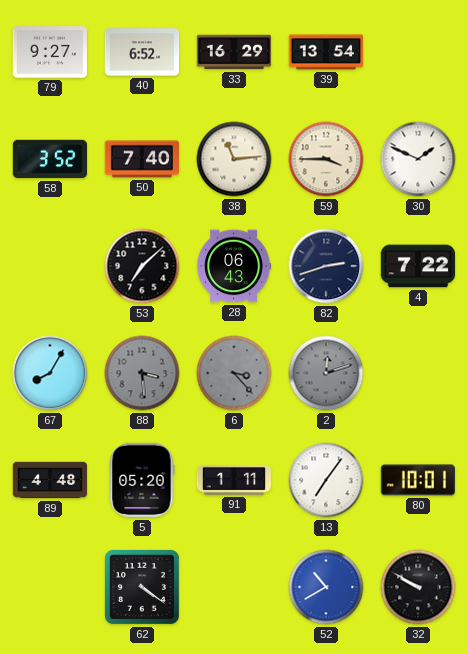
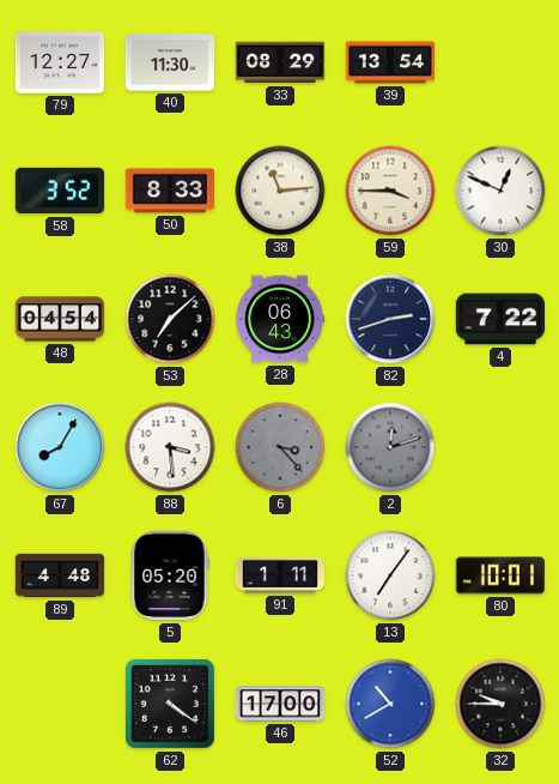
79: 9:27 -> 12:27 (60, 62)
40: 6:52 -> 11:30 (170, 62)
33: 16:29 -> 08:29 (280, 62)
50: 7:40 -> 8:33 (170, 191)
30: 1:49 -> 12:49 (500, 191)
48: none -> 04:54 (60, 319)
88 dial: grey -> white (170, 447)
46: none -> 17:00 (280, 704)
32: 9:50 -> 9:45 (500, 704)
